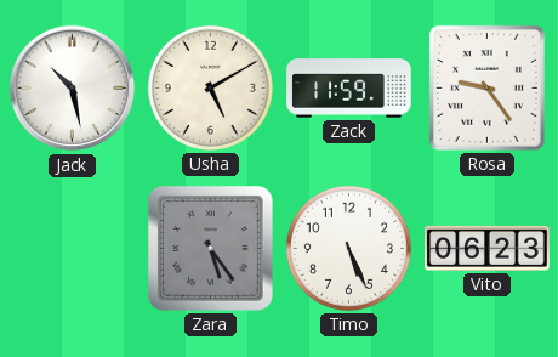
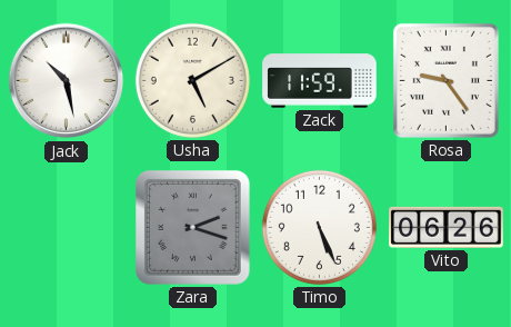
Zara: 5:24 -> 2:18 (192, 227)
Vito: 06:23 -> 06:26 (447, 227)
